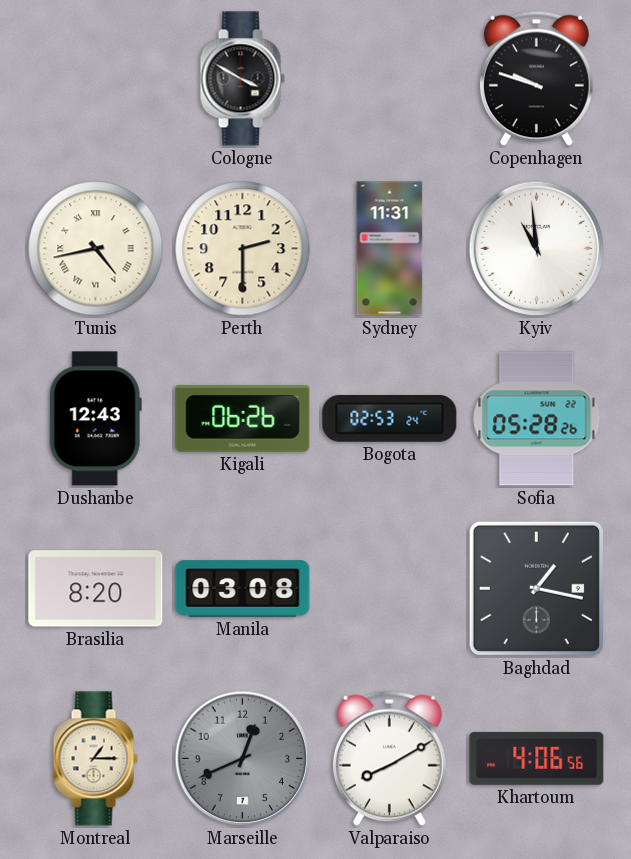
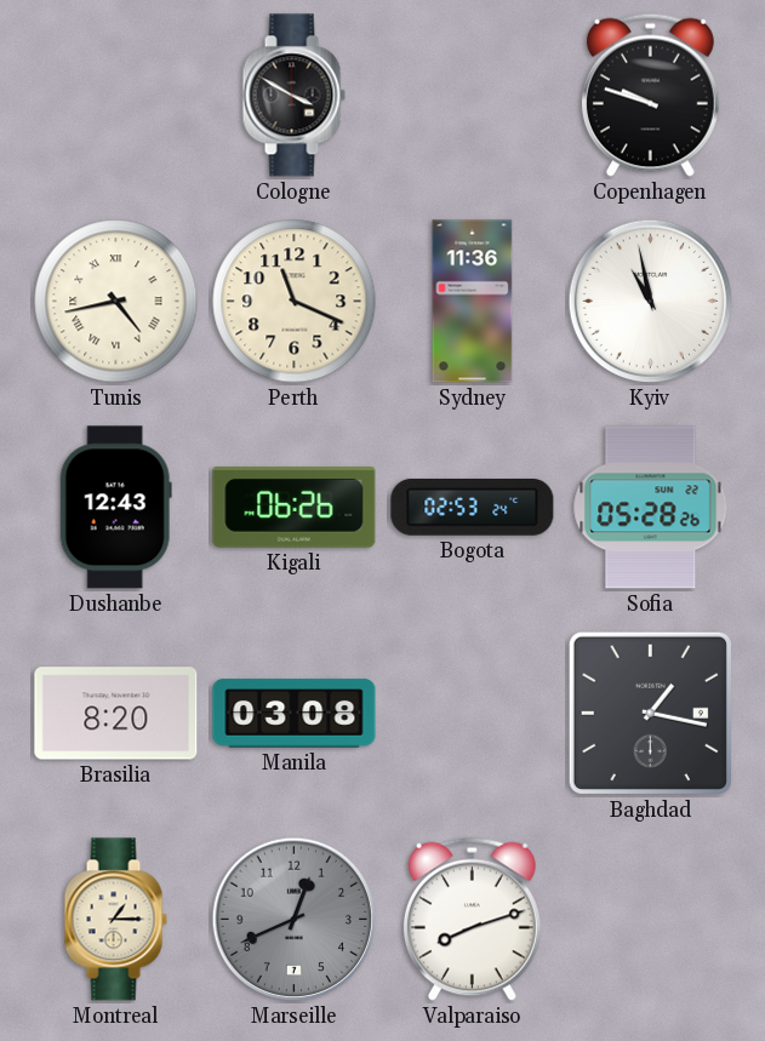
Perth: 2:30 -> 11:19 (295, 302)
Sydney: 11:31 -> 11:36 (473, 302)
Kyiv: 10:59 -> 10:58 (651, 302)
Valparaiso: 8:10 -> 8:12 (472, 919)
Khartoum: 4:06 -> none (537, 758)
